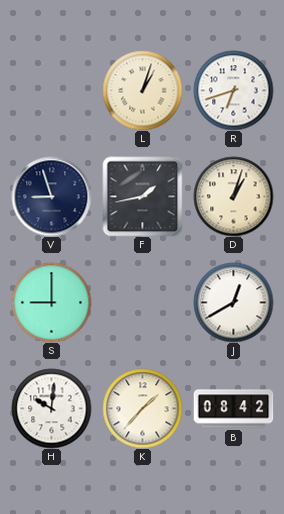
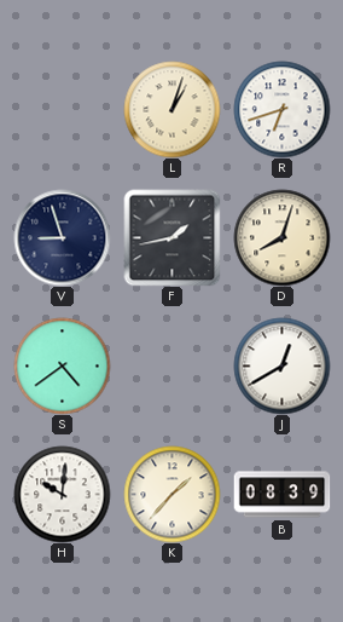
D: 1:03 -> 8:03 (281, 237)
S: 9:00 -> 4:39 (62, 365)
B: 08:42 -> 08:39 (281, 495)
